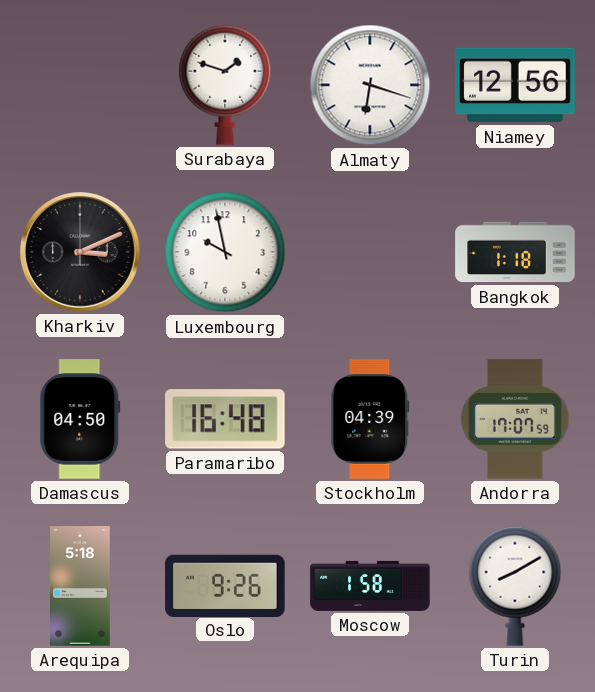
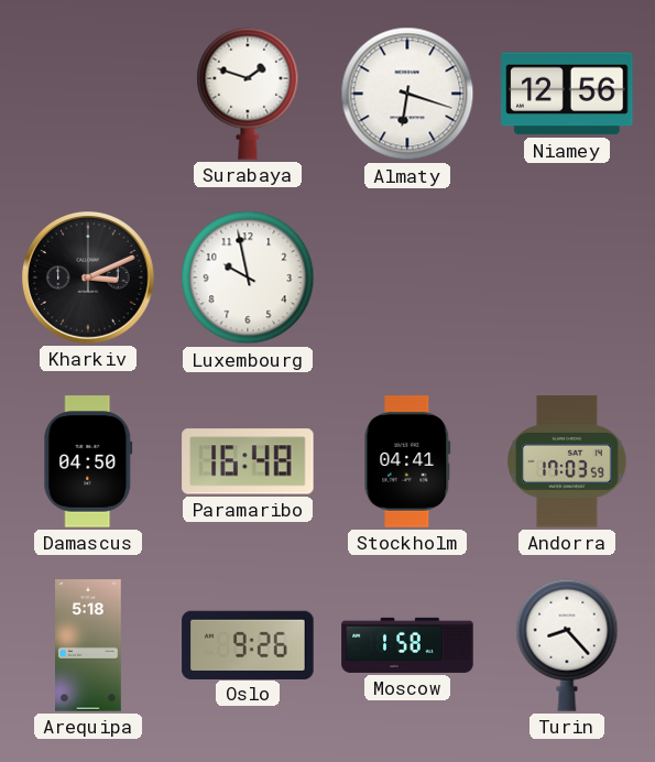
Bangkok: 1:18 -> none (515, 252)
Stockholm: 04:39 -> 04:41 (407, 461)
Andorra: 17:07 -> 17:03 (567, 461)
Turin: 8:10 -> 8:23 (567, 645)
